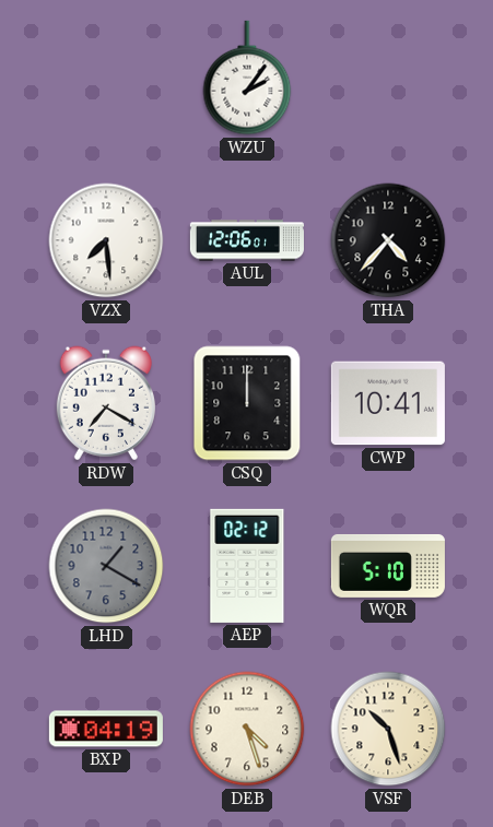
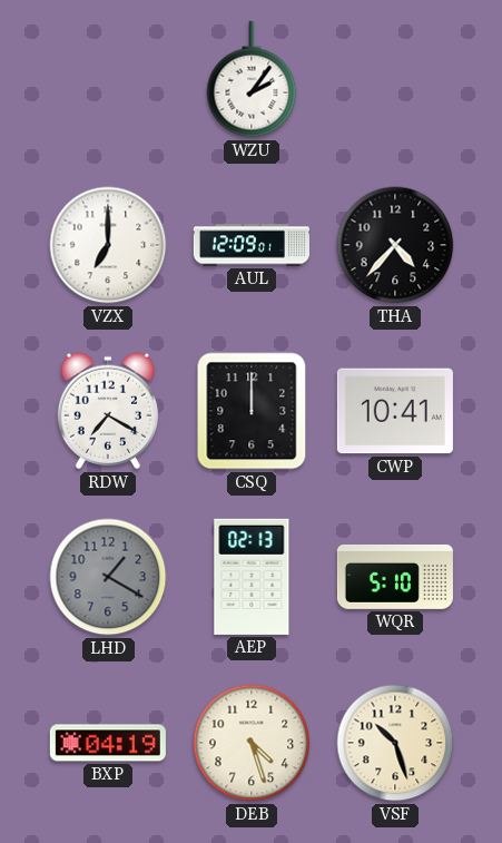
VZX: 7:29 -> 7:00 (108, 245)
AUL: 12:06 -> 12:09 (252, 245)
AEP: 02:12 -> 02:13 (252, 577)
